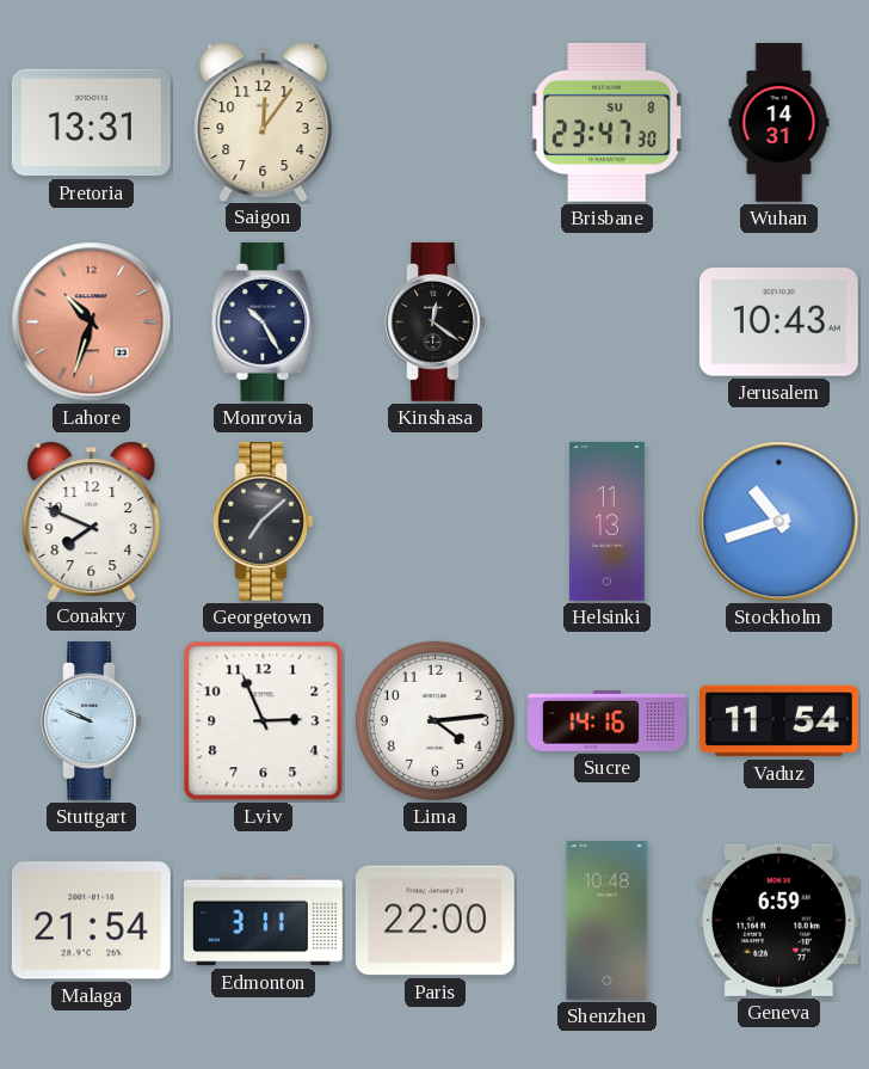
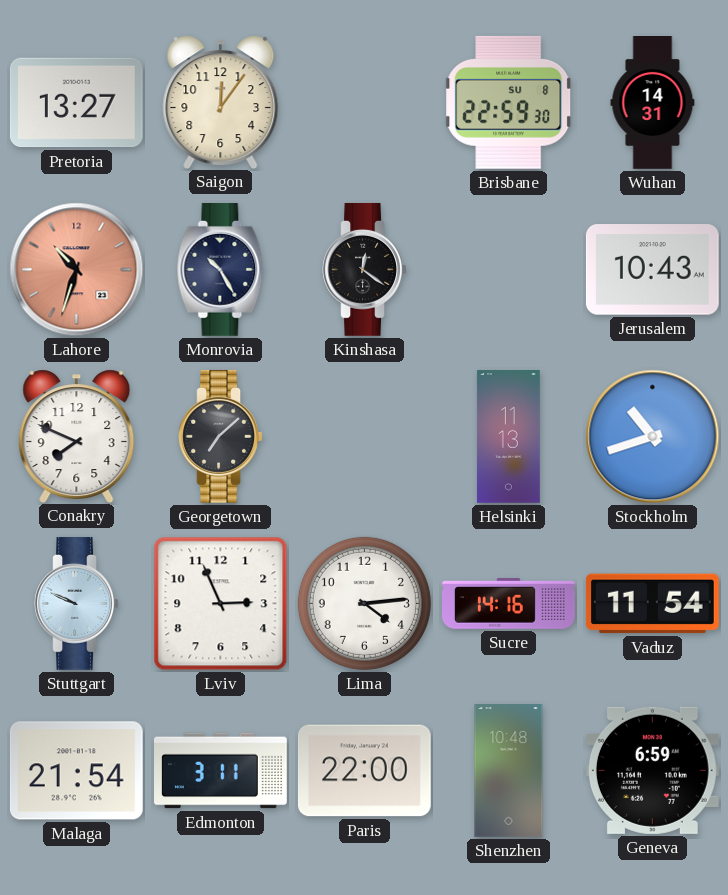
Pretoria: 13:31 -> 13:27 (76, 103)
Brisbane: 23:47 -> 22:59 (509, 102)
